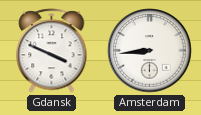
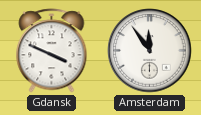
Amsterdam: 8:44 -> 11:54 (150, 51)
